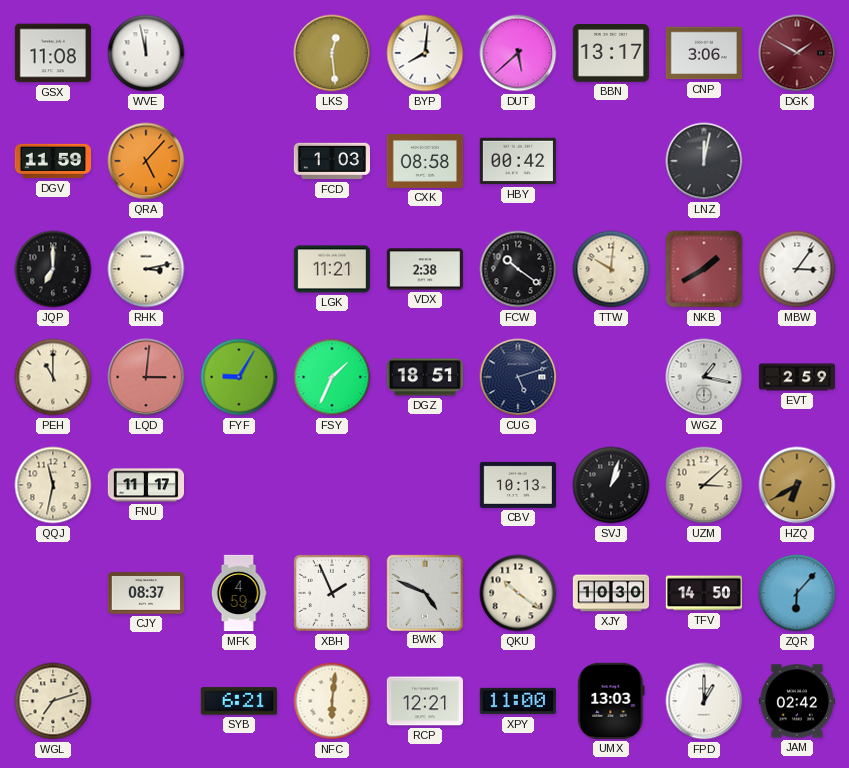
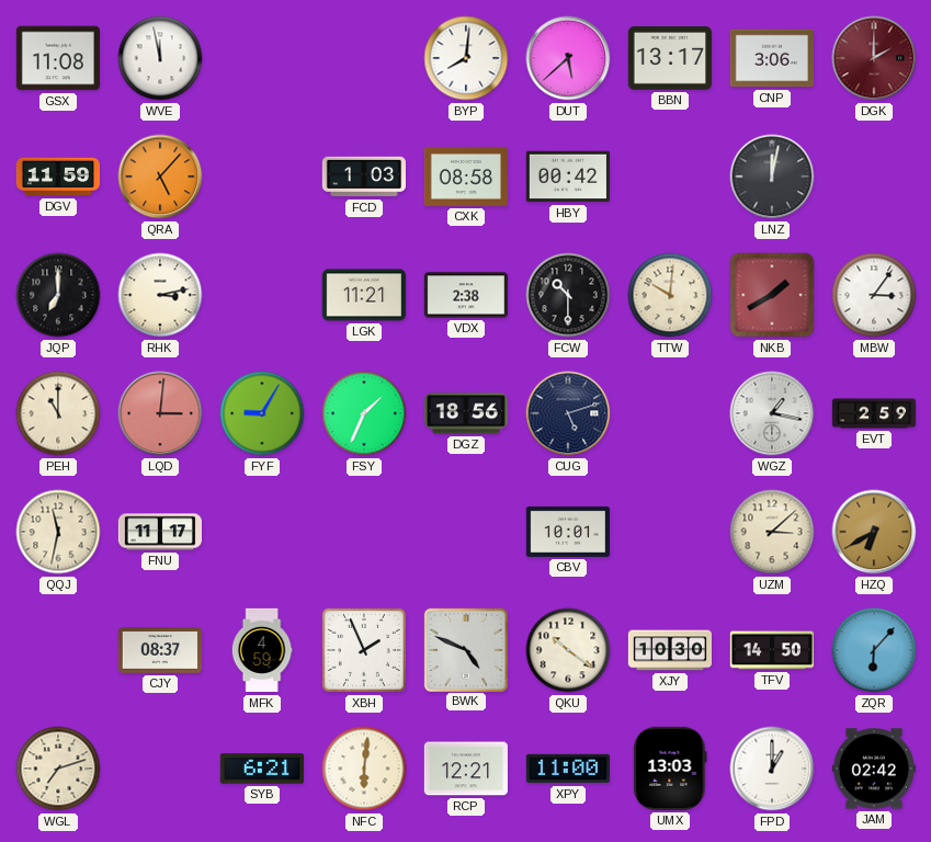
LKS: 12:29 -> none (332, 53)
DGK: 1:50 -> 2:00 (874, 58)
FCW: 10:21 -> 10:30 (568, 295)
DGZ: 18:51 -> 18:56 (465, 413)
CBV: 10:13 -> 10:01 (567, 532)
SVJ: 1:03 -> none (611, 485)
